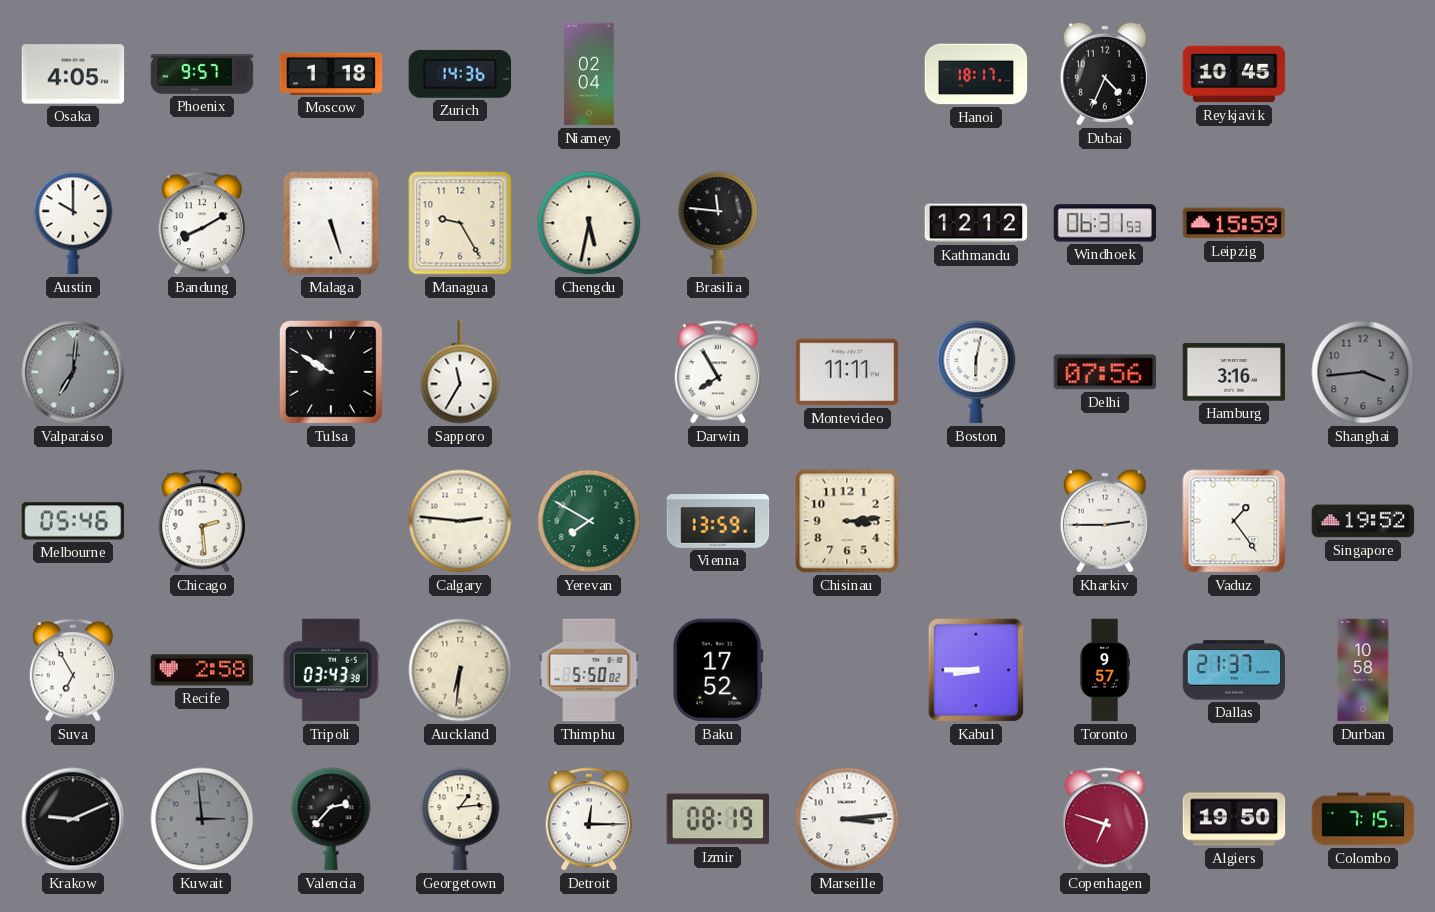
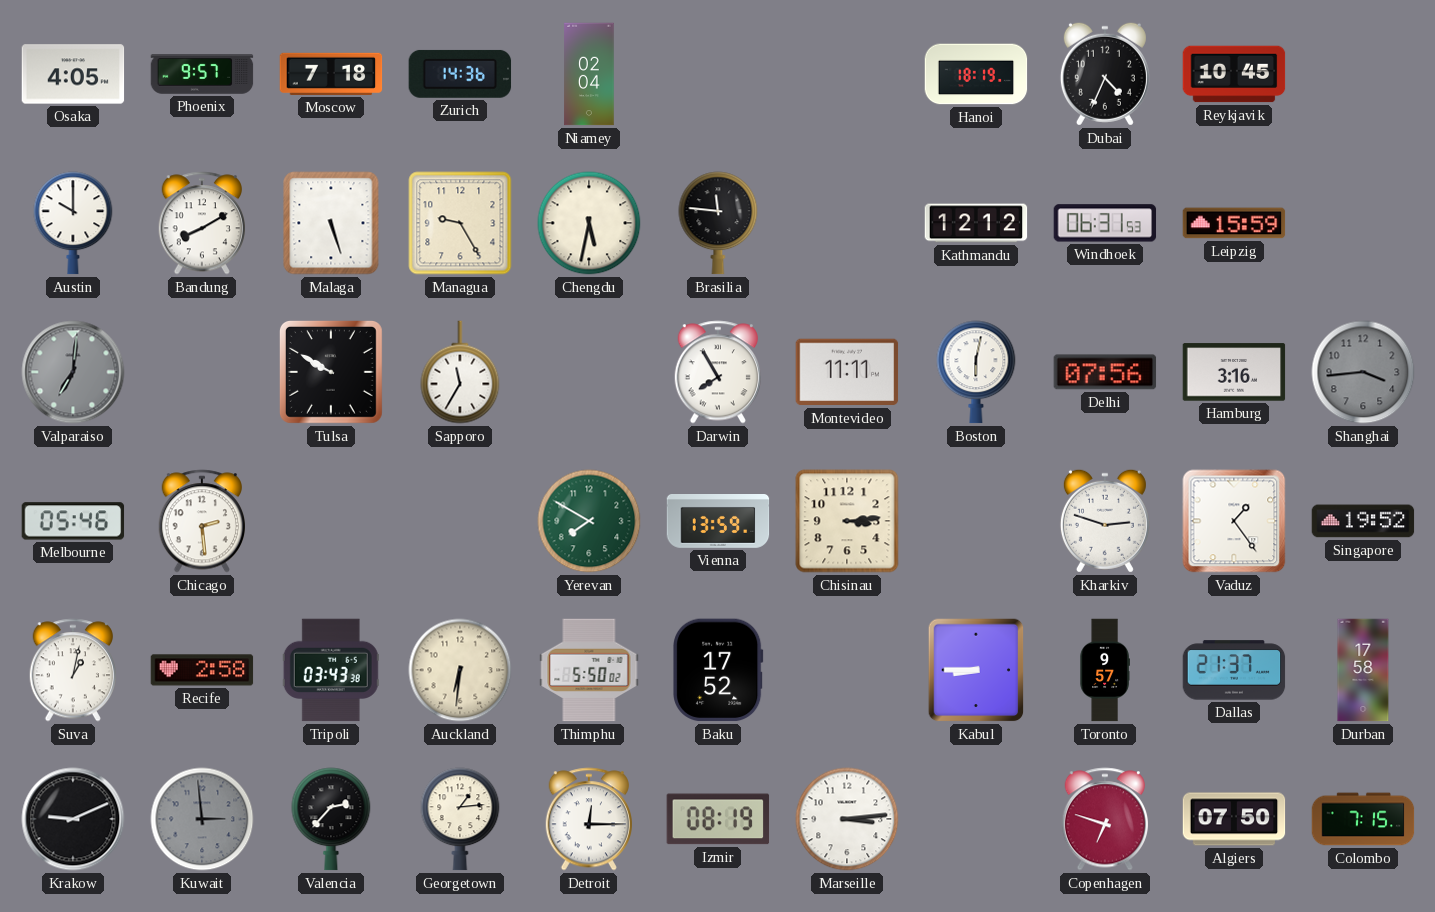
Moscow: 1:18 -> 7:18 (331, 74)
Hanoi: 18:17 -> 18:19 (976, 74)
Calgary: 2:46 -> none (460, 521)
Kharkiv: 2:45 -> 2:48 (1105, 521)
Suva: 6:55 -> 1:02 (72, 670)
Durban: 10:58 -> 17:58 (1363, 670)
Algiers: 19:50 -> 07:50 (1234, 819)
